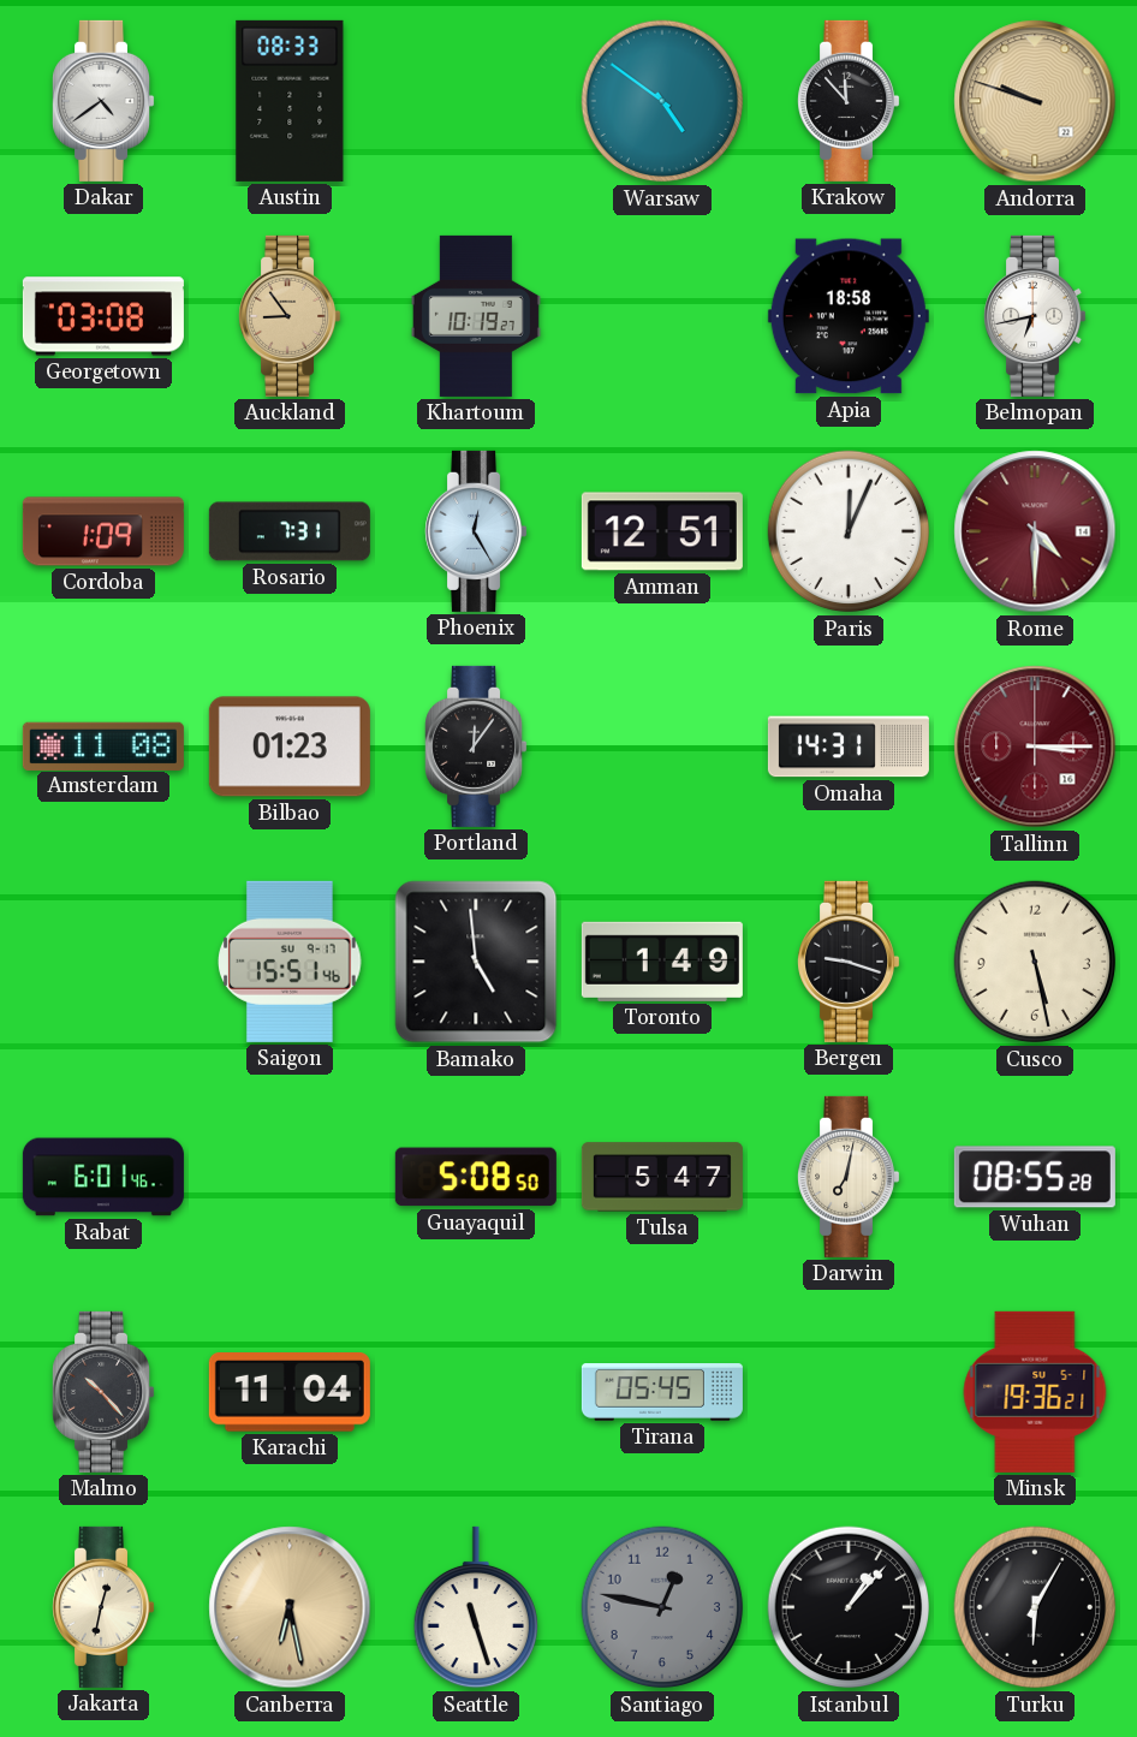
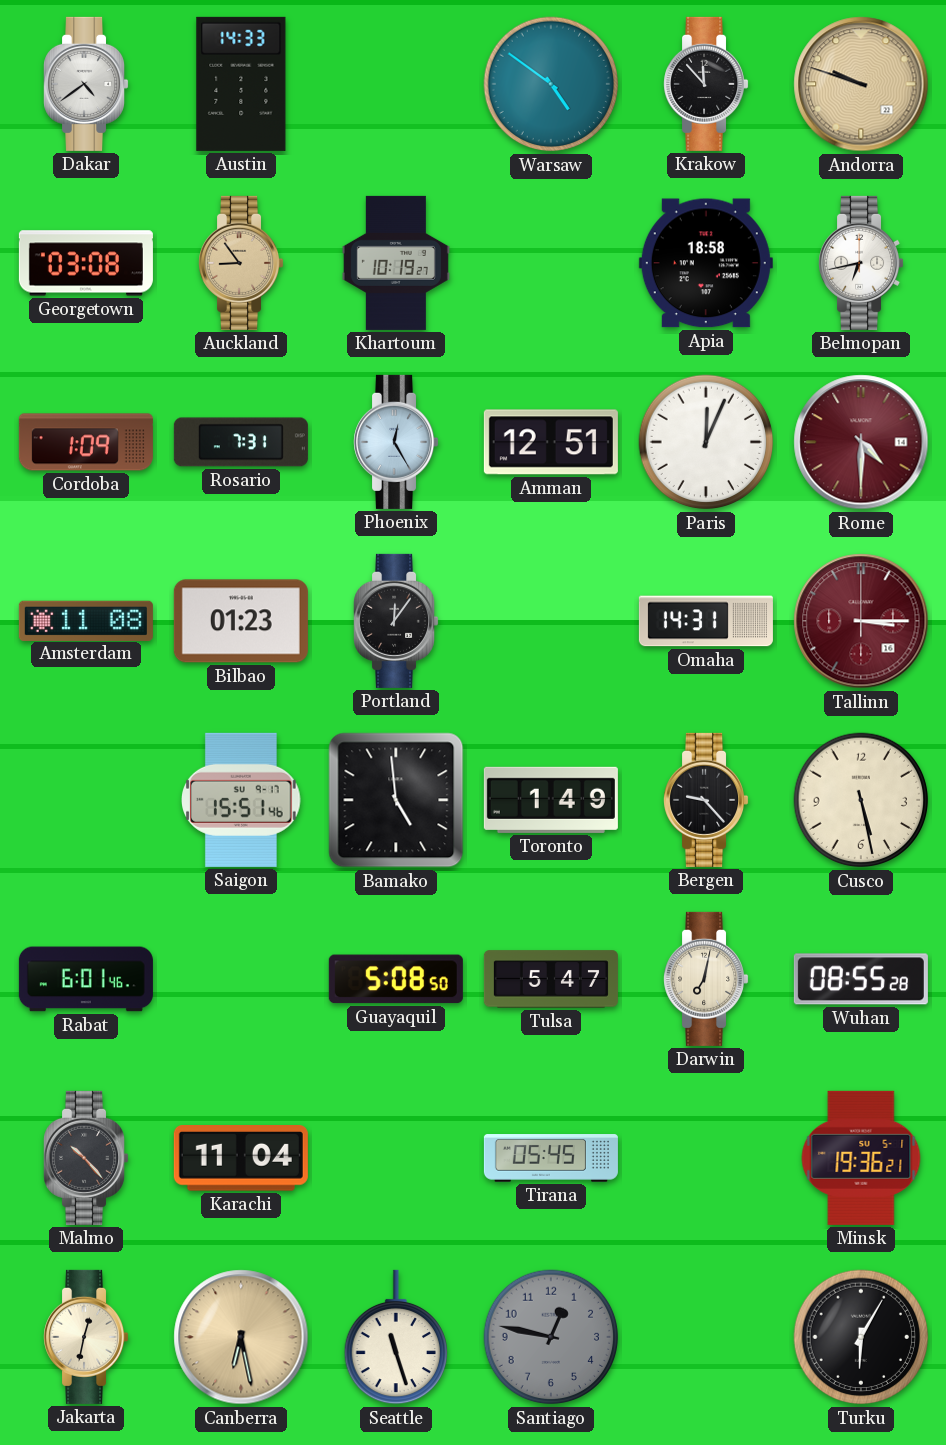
Austin: 08:33 -> 14:33 (241, 84)
Bergen: 9:18 -> 9:23 (706, 800)
Istanbul: 1:07 -> none (849, 1607)
